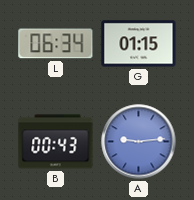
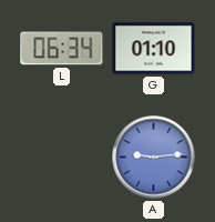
G: 01:15 -> 01:10 (154, 49)
B: 00:43 -> none (56, 142)
